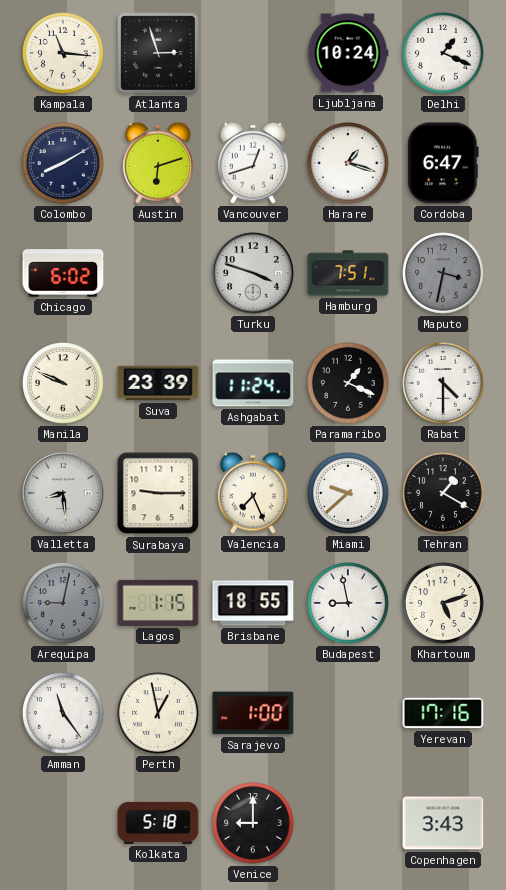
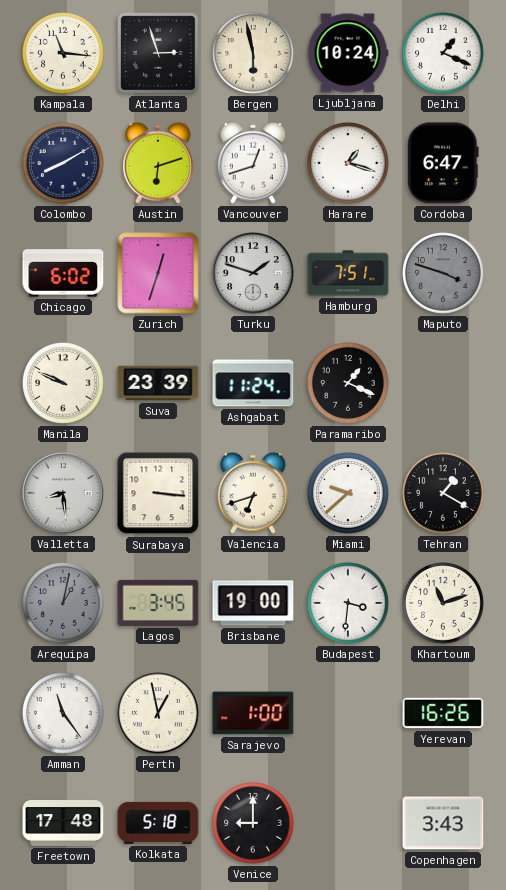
Bergen: none -> 5:58 (254, 54)
Zurich: none -> 12:33 (158, 273)
Turku: 3:48 -> 1:48 (253, 273)
Maputo: 3:32 -> 3:48 (444, 274)
Rabat: 4:30 -> none (444, 384)
Surabaya: 9:15 -> 3:16 (158, 493)
Valencia: 7:26 -> 6:42 (253, 493)
Arequipa: 9:02 -> 1:02 (64, 604)
Lagos: 1:15 -> 3:45 (158, 603)
Brisbane: 18:55 -> 19:00 (253, 603)
Budapest: 8:58 -> 3:31 (349, 604)
Khartoum: 5:12 -> 11:12 (444, 604)
Yerevan: 17:16 -> 16:26 (443, 713)
Freetown: none -> 17:48 (63, 824)
